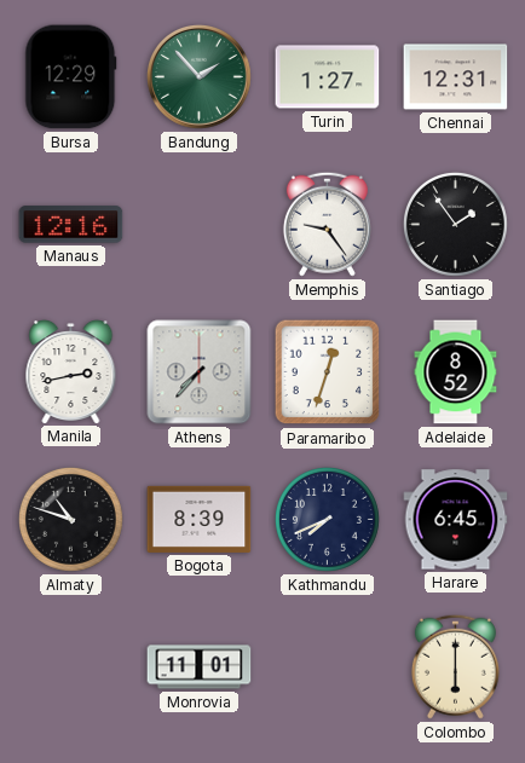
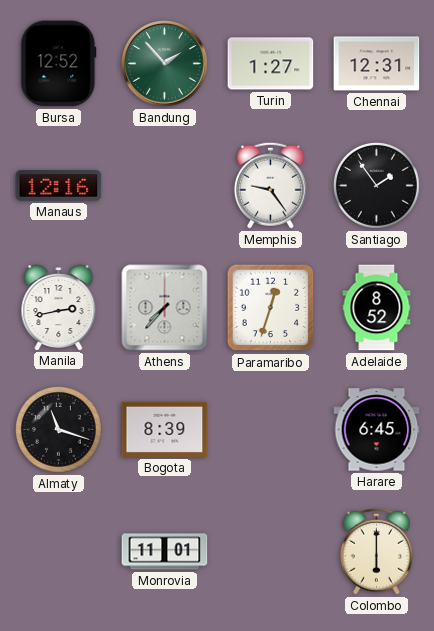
Bursa: 12:29 -> 12:52 (59, 64)
Almaty: 10:48 -> 11:18 (58, 429)
Kathmandu: 7:41 -> none (327, 519)
